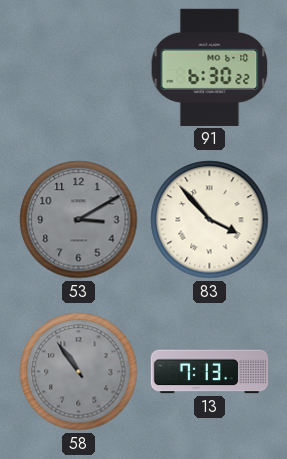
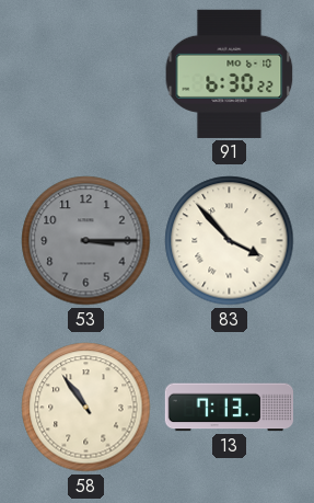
53: 3:10 -> 3:15 (86, 241)
58 dial: grey -> cream (86, 408)
